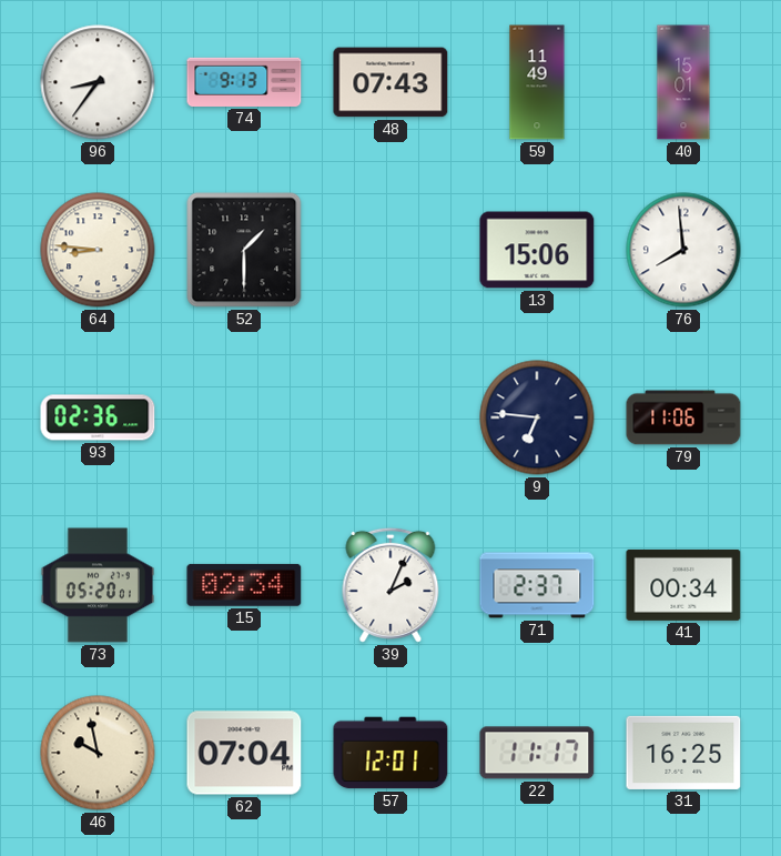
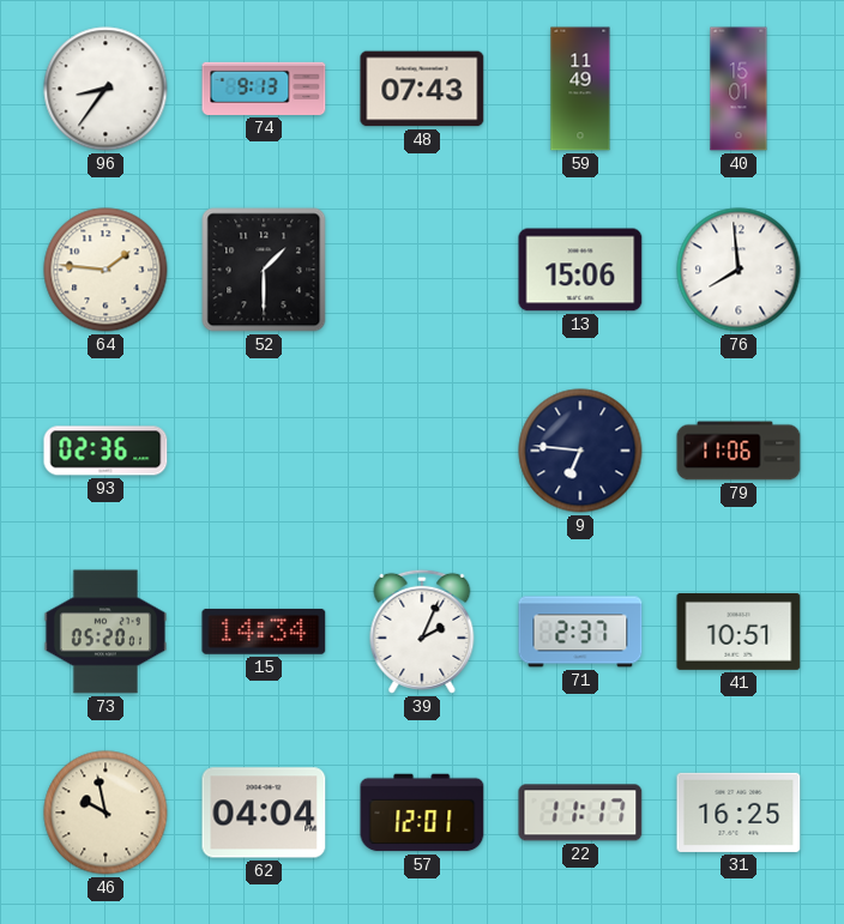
64: 8:46 -> 1:46 (106, 270)
15: 02:34 -> 14:34 (264, 632)
41: 00:34 -> 10:51 (739, 632)
62: 07:04 -> 04:04 (264, 813)
